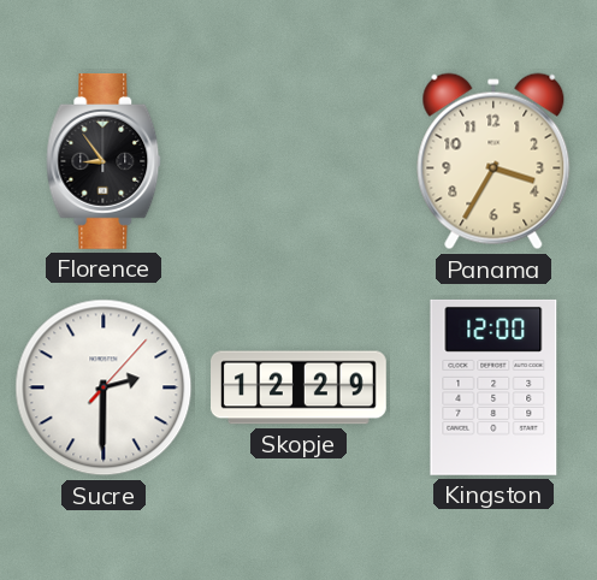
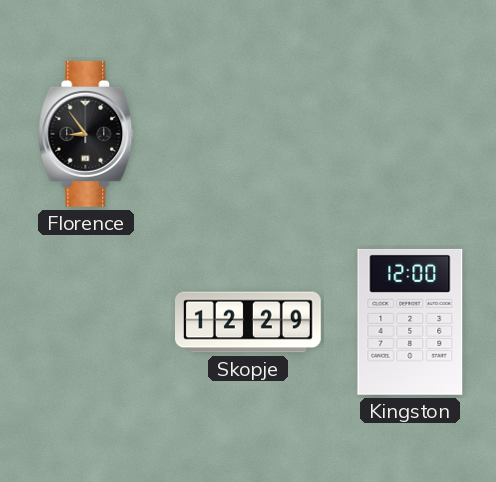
Panama: 3:35 -> none (493, 161)
Sucre: 2:30 -> none (104, 387)
